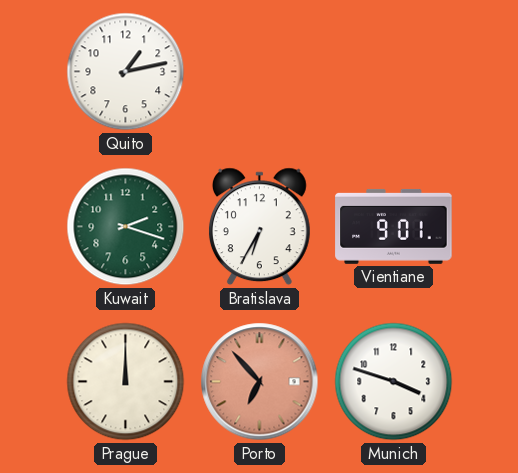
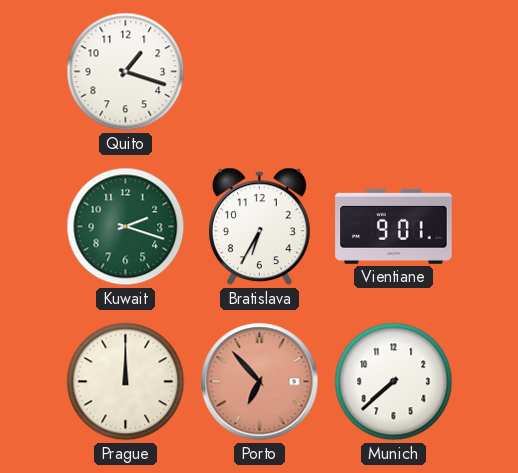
Quito: 1:13 -> 1:18 (126, 72)
Munich: 3:48 -> 7:38 (394, 382)
